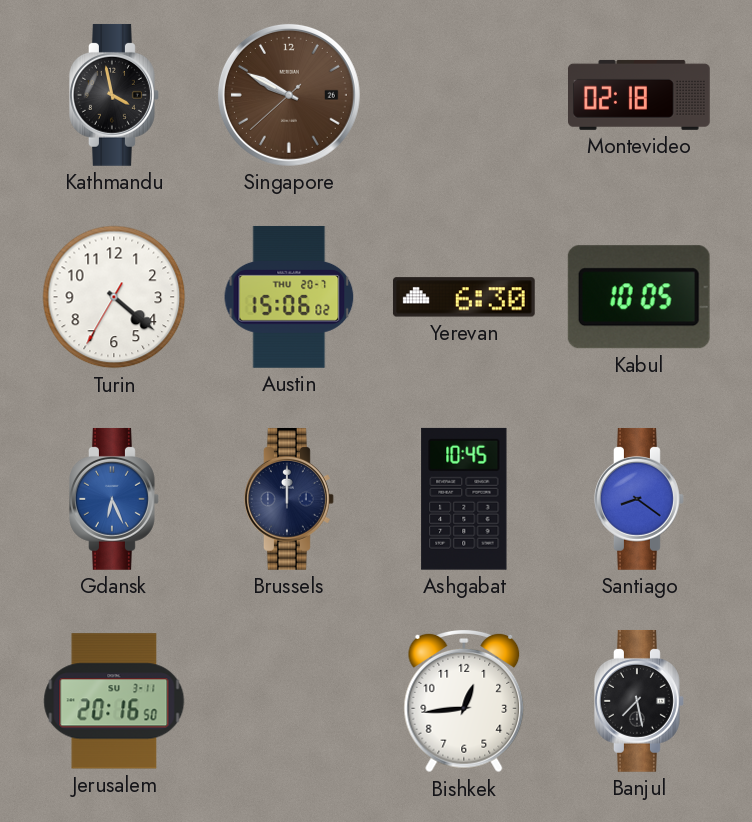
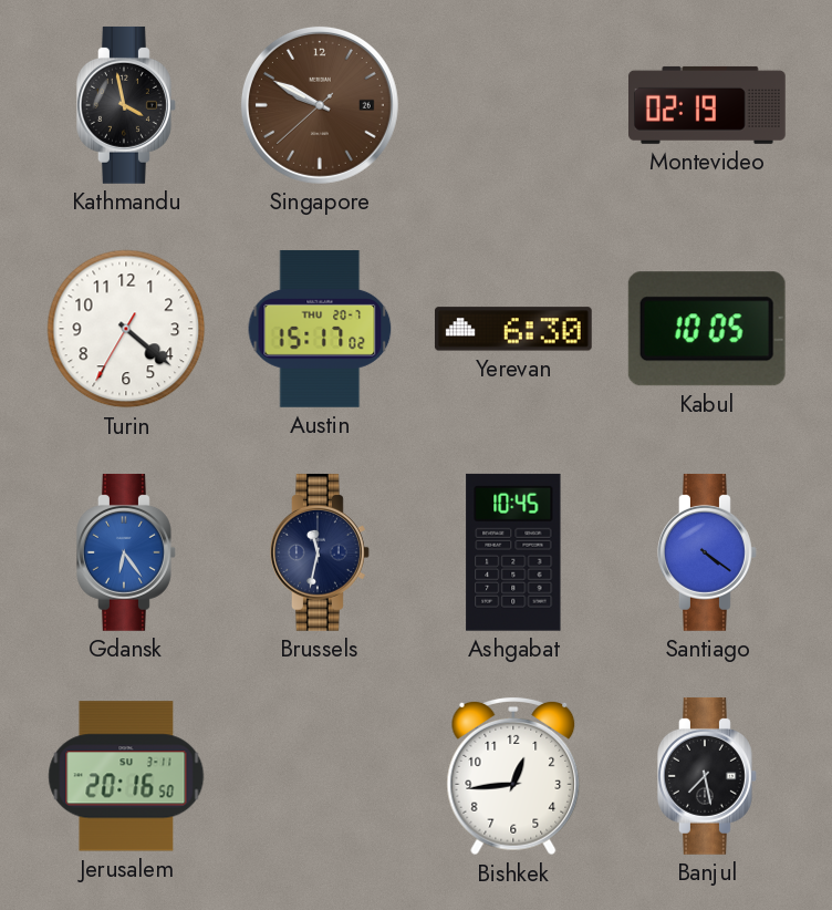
Montevideo: 02:18 -> 02:19 (708, 105)
Austin: 15:06 -> 15:17 (320, 329)
Gdansk: 6:26 -> 6:24 (127, 552)
Brussels: 12:00 -> 11:32 (321, 552)
Santiago: 8:21 -> 4:21 (708, 552)
